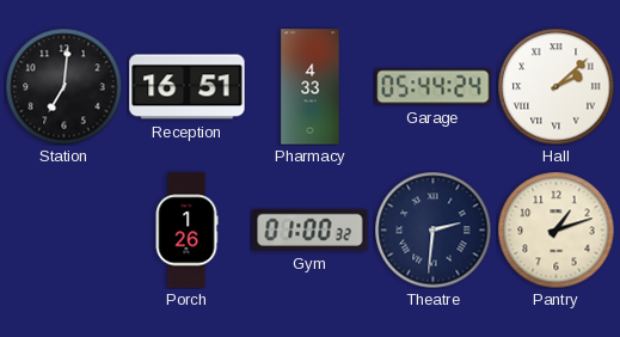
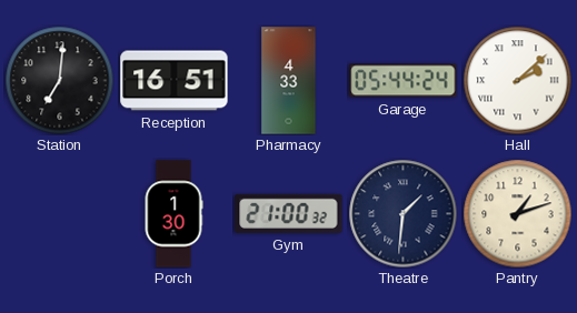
Porch: 1:26 -> 1:30 (173, 214)
Gym: 01:00 -> 21:00 (289, 213)
Theatre: 2:31 -> 1:31 (402, 213)
